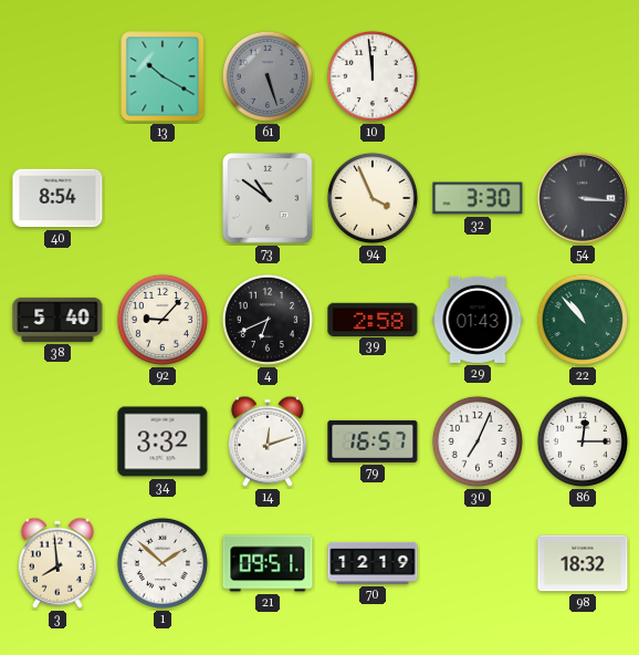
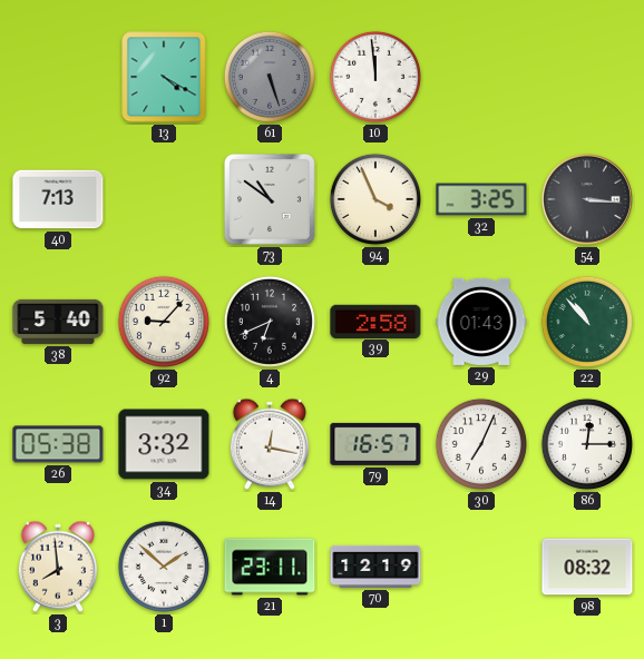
13: 10:20 -> 4:20 (164, 77)
40: 8:54 -> 7:13 (58, 199)
32: 3:30 -> 3:25 (481, 199)
26: none -> 05:38 (58, 444)
14: 12:12 -> 12:17 (270, 444)
21: 09:51 -> 23:11 (270, 567)
98: 18:32 -> 08:32 (587, 567)
